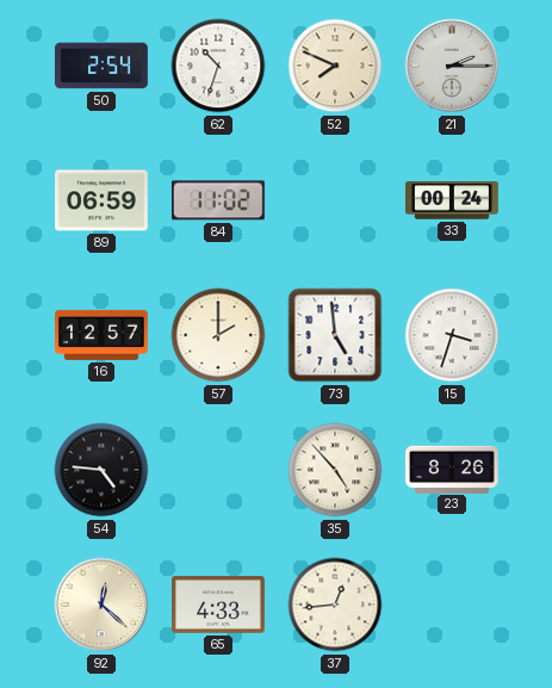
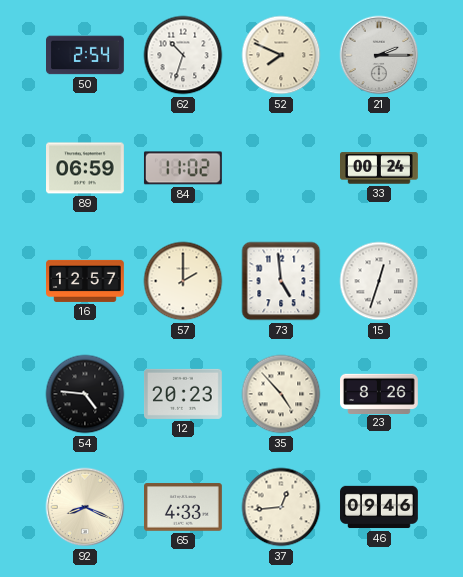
15: 3:33 -> 12:33 (379, 281)
12: none -> 20:23 (184, 394)
92: 12:22 -> 8:19 (85, 507)
46: none -> 09:46 (380, 507)
